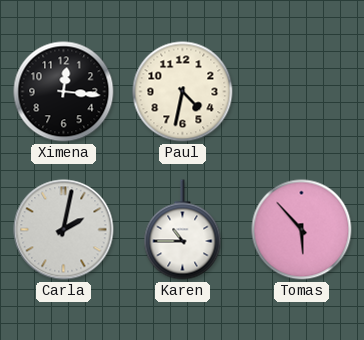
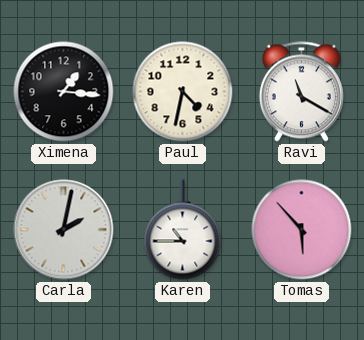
Ximena: 12:16 -> 1:16 (64, 92)
Ravi: none -> 11:20 (301, 92)
